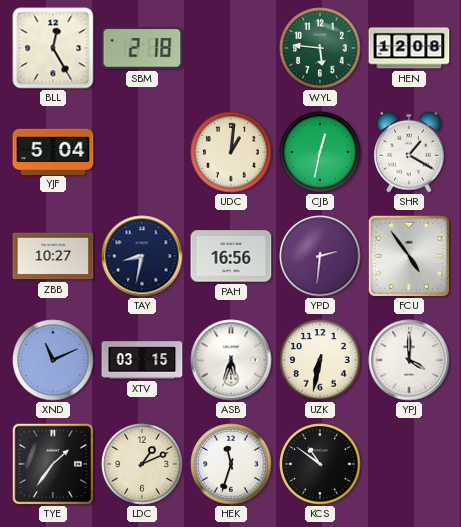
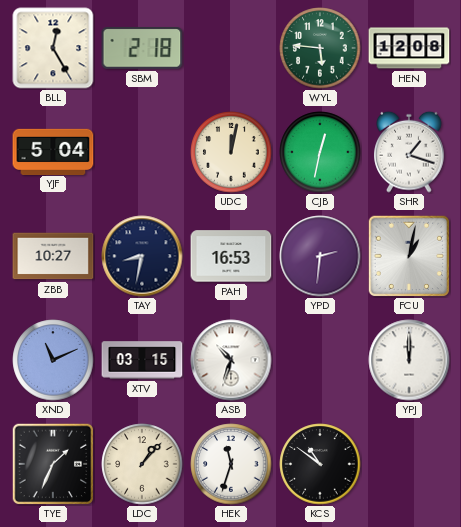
UDC: 1:01 -> 12:02 (231, 152)
SHR: 1:20 -> 1:18 (409, 152)
PAH: 16:56 -> 16:53 (231, 256)
FCU: 4:54 -> 1:02 (409, 256)
ASB: 5:33 -> 10:33 (231, 360)
UZK: 6:32 -> none (320, 360)
YPJ: 4:00 -> 12:00 (409, 360)
TYE: 1:36 -> 1:34 (53, 464)
LDC: 1:11 -> 1:07 (142, 464)
